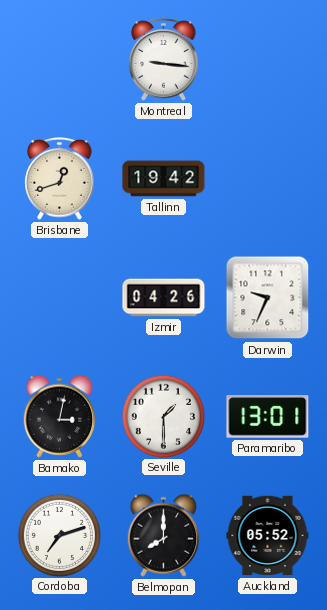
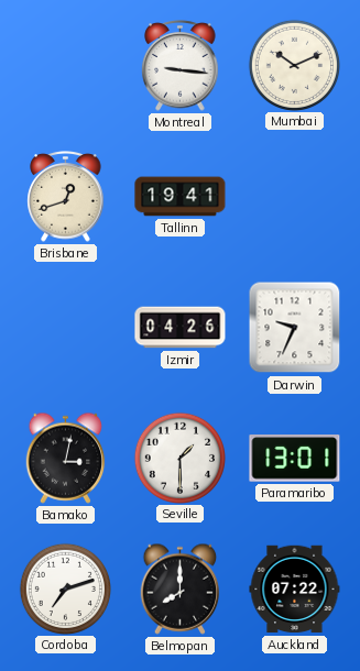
Mumbai: none -> 10:11 (294, 65)
Tallinn: 19:42 -> 19:41 (181, 197)
Auckland: 05:52 -> 07:22 (295, 590)
